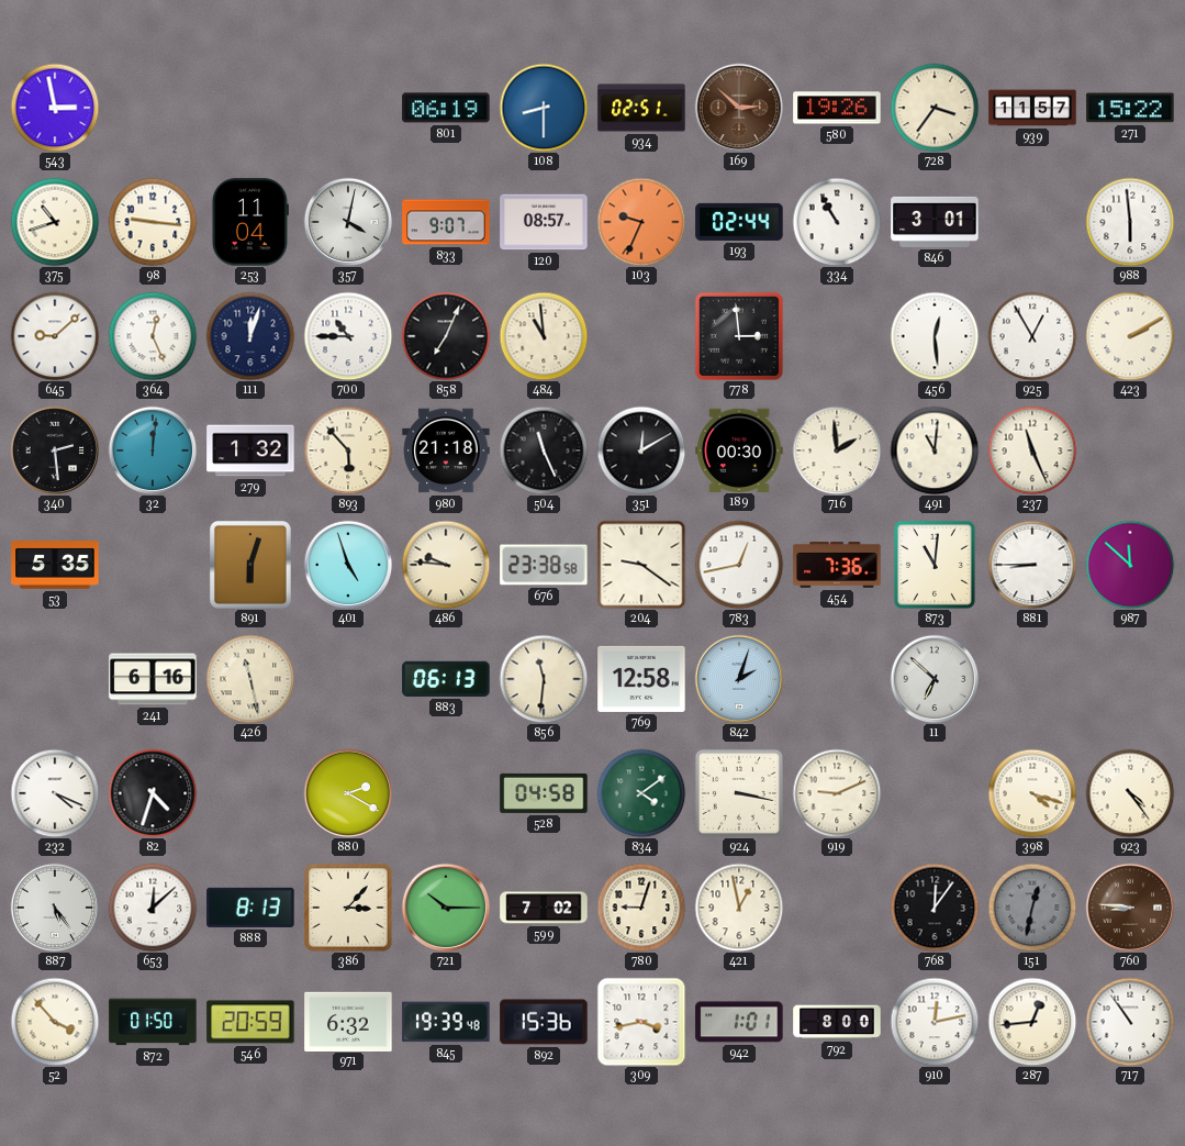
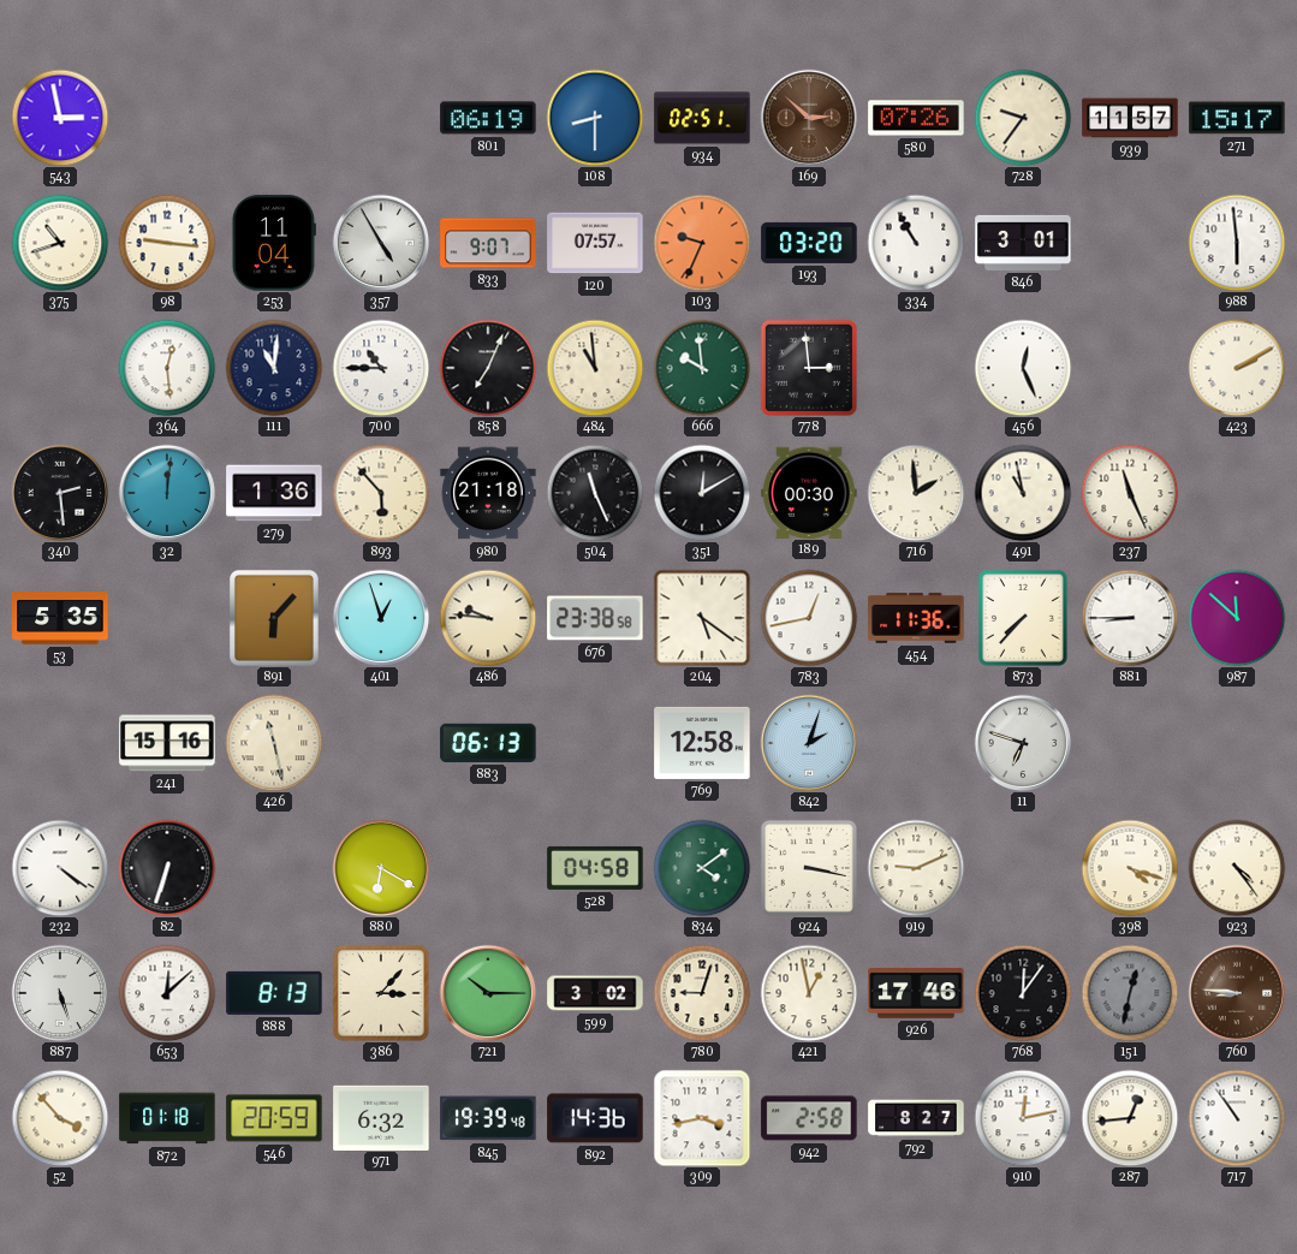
580: 19:26 -> 07:26 (916, 118)
728: 3:36 -> 9:36 (1023, 118)
271: 15:22 -> 15:17 (1237, 118)
357: 4:02 -> 4:55 (381, 243)
120: 08:57 -> 07:57 (595, 243)
193: 02:44 -> 03:20 (809, 243)
645: 9:08 -> none (55, 336)
364: 12:26 -> 12:29 (167, 368)
111: 12:03 -> 11:01 (274, 368)
666: none -> 9:59 (702, 368)
456: 12:29 -> 12:26 (1023, 368)
925: 12:55 -> none (1032, 336)
279: 1:32 -> 1:36 (274, 493)
491: 11:01 -> 10:58 (1023, 493)
891: 6:03 -> 6:07 (274, 618)
401: 4:57 -> 12:57 (381, 618)
204: 9:21 -> 5:21 (702, 618)
454: 7:36 -> 11:36 (916, 618)
873: 11:01 -> 7:37 (1023, 618)
241: 6:16 -> 15:16 (167, 743)
856: 11:31 -> none (544, 679)
11: 6:52 -> 6:48 (1023, 743)
232: 4:19 -> 4:21 (60, 868)
82: 4:33 -> 6:33 (167, 868)
880: 2:20 -> 6:20 (381, 868)
887: 5:24 -> 5:27 (60, 993)
599: 7:02 -> 3:02 (595, 993)
926: none -> 17:46 (916, 993)
872: 01:50 -> 01:18 (167, 1118)
892: 15:36 -> 14:36 (595, 1118)
942: 1:01 -> 2:58 (809, 1118)
792: 8:00 -> 8:27 (916, 1118)
